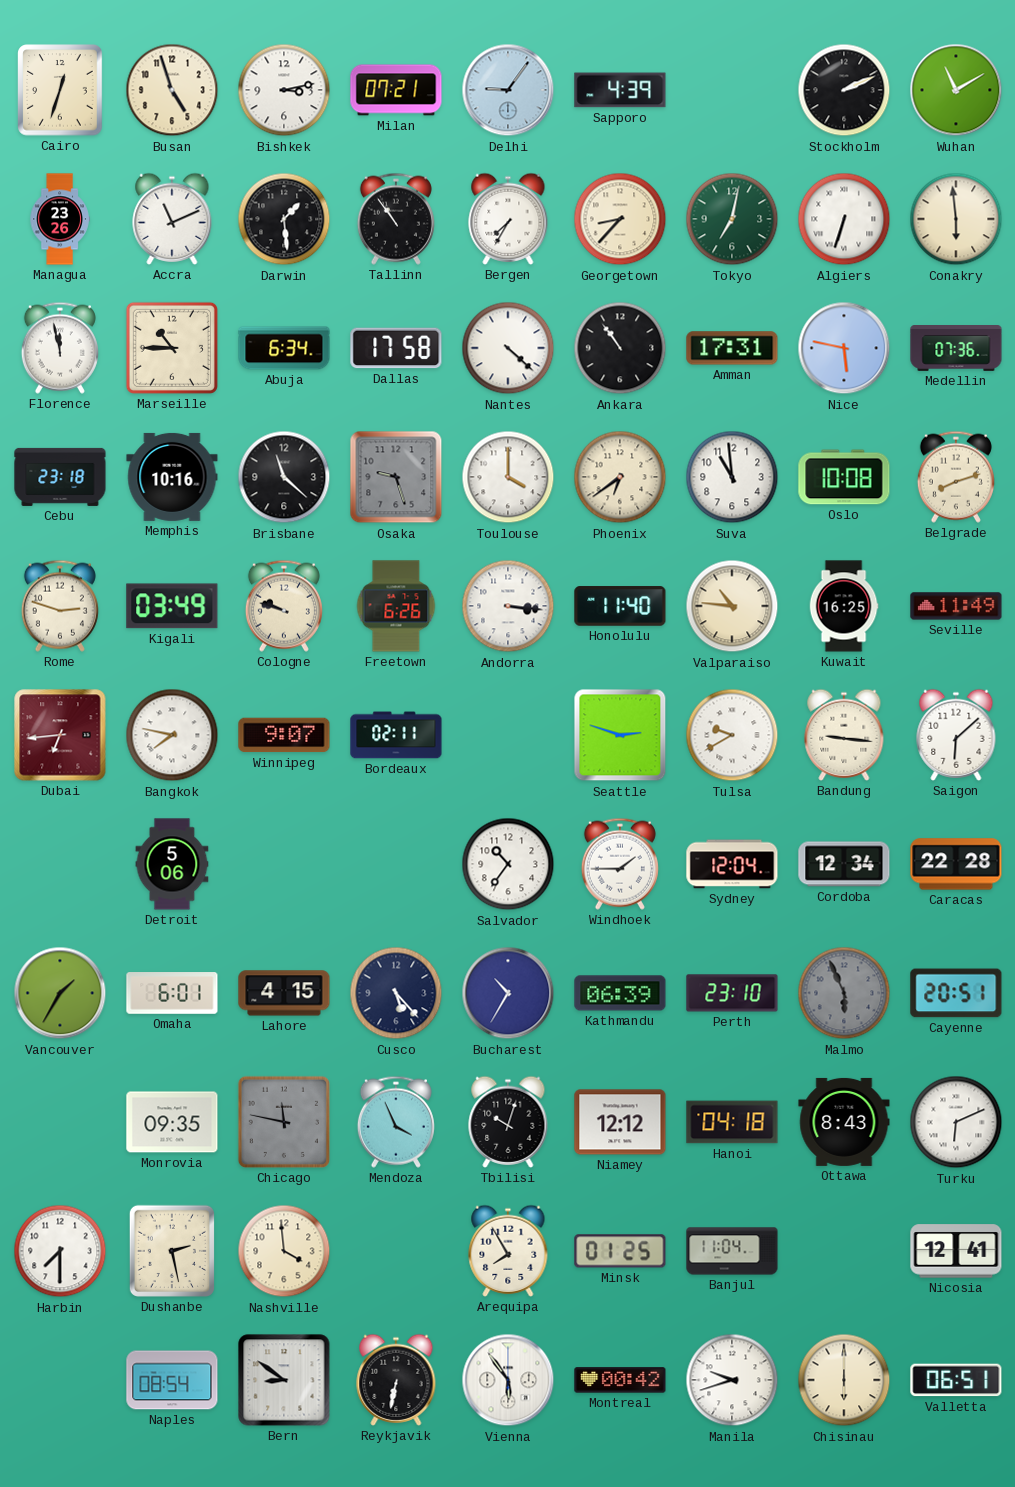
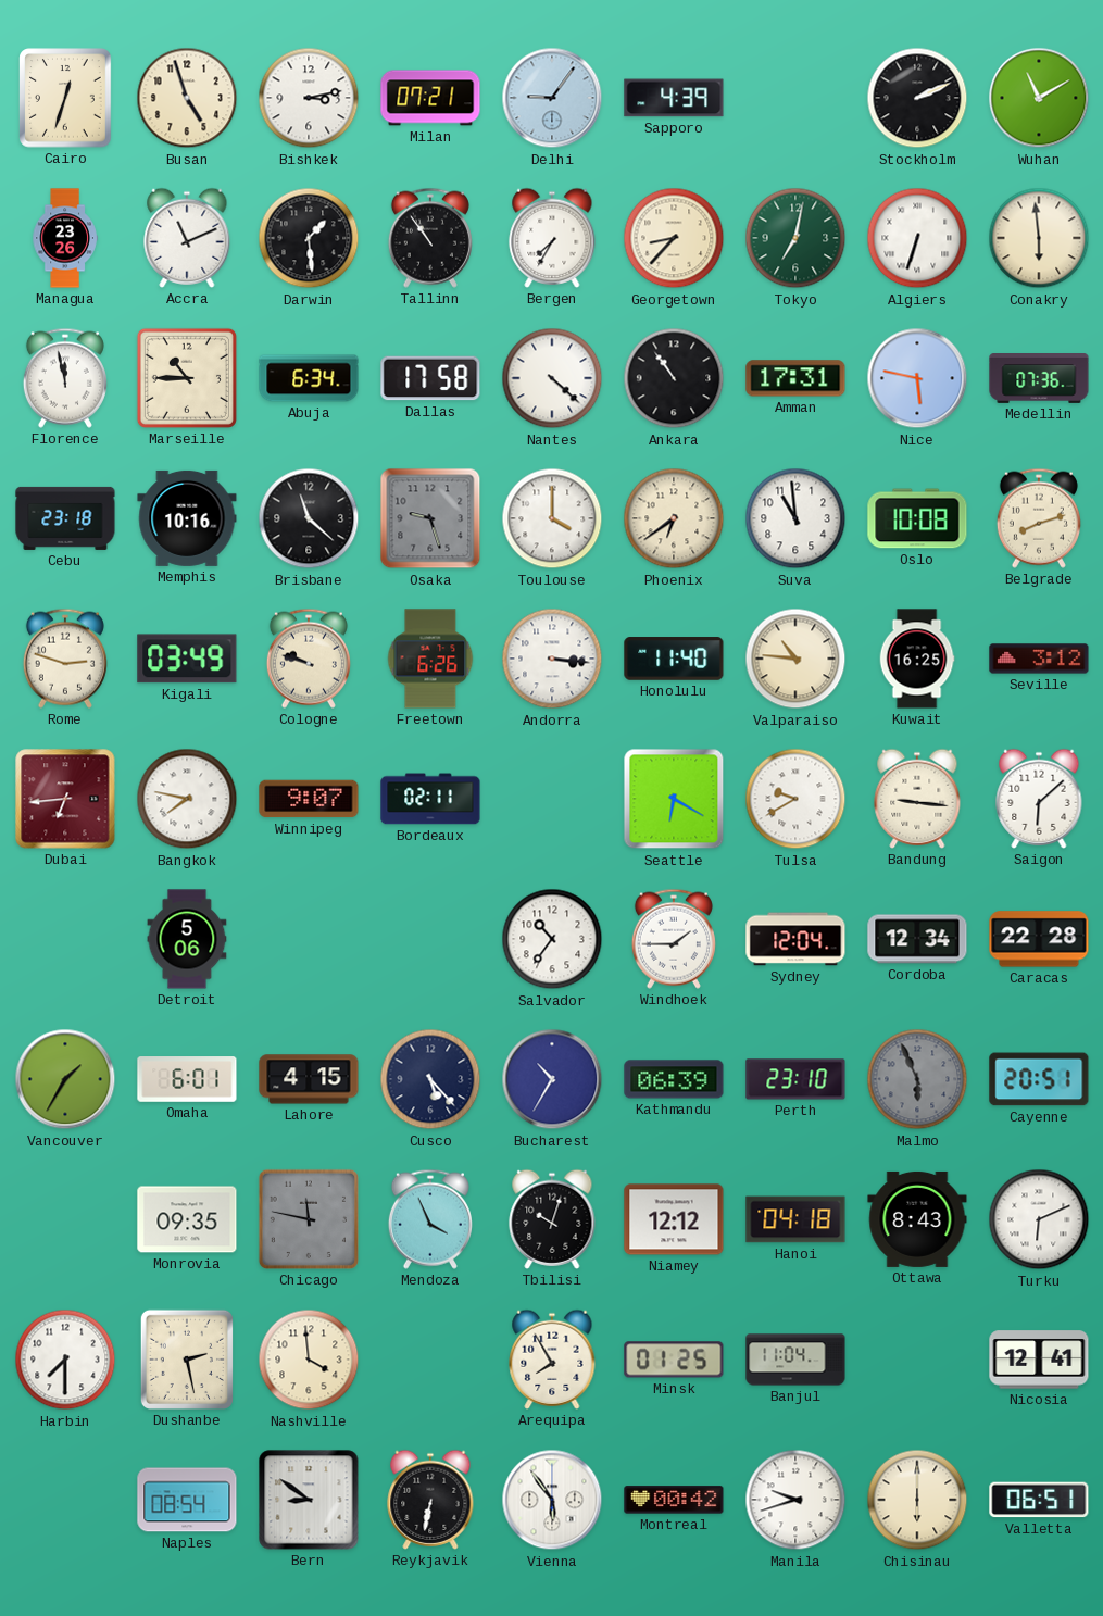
Seville: 11:49 -> 3:12 (1039, 659)
Seattle: 2:48 -> 6:20 (674, 799)
